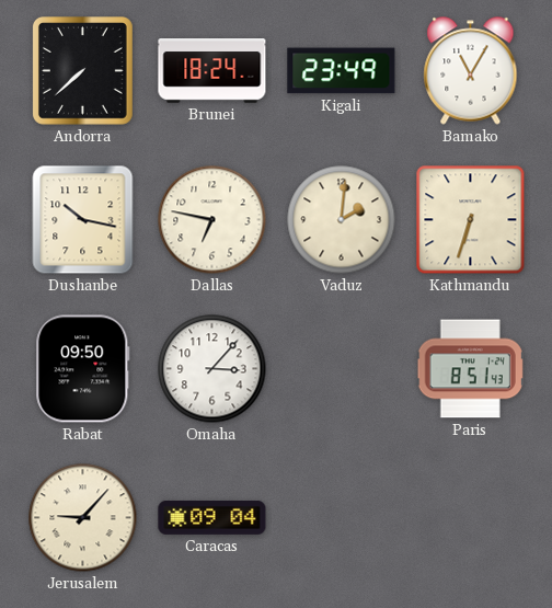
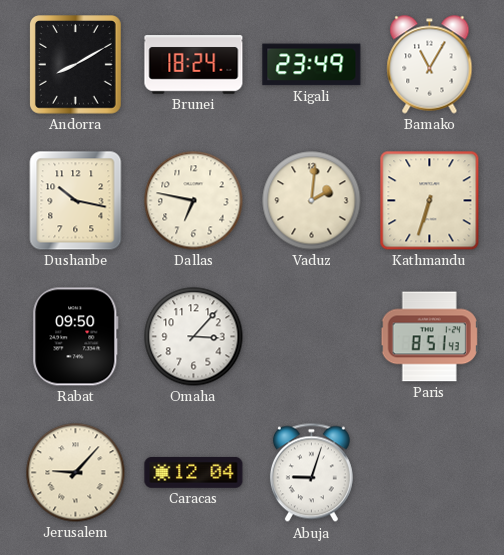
Andorra: 7:38 -> 8:10 (76, 65)
Caracas: 09:04 -> 12:04 (194, 472)
Abuja: none -> 9:03 (311, 473)
